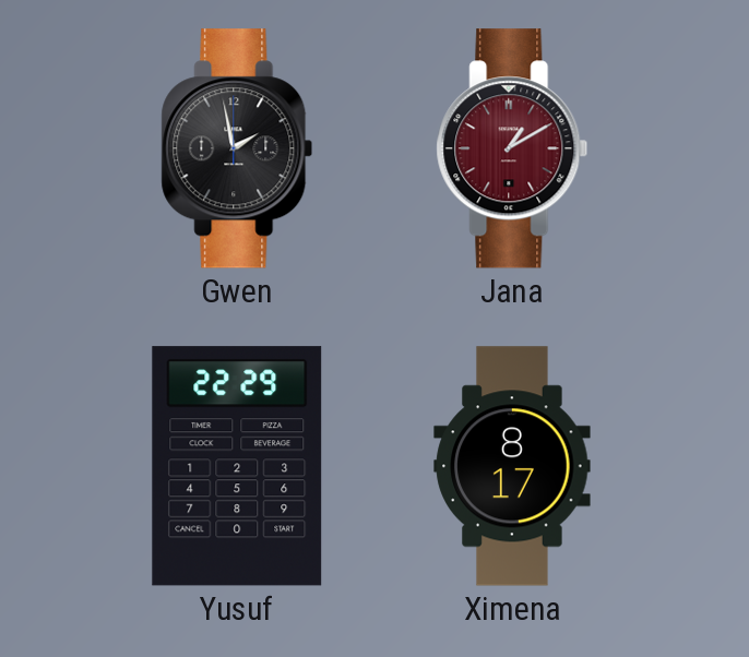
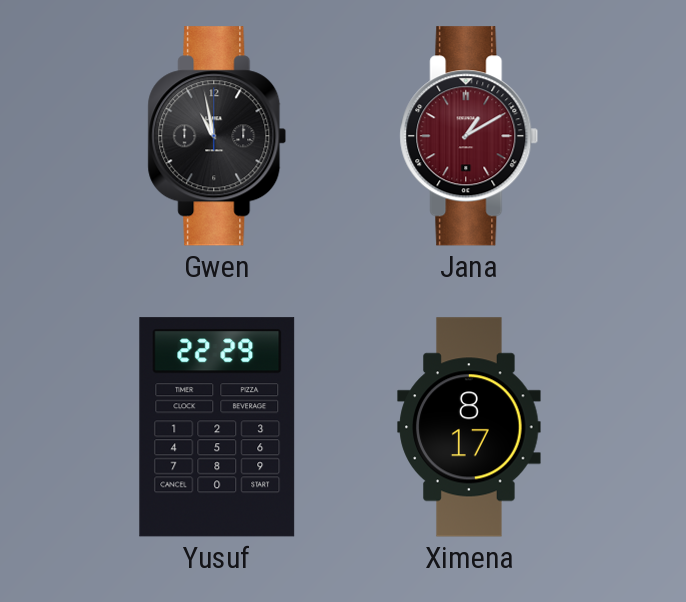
Gwen: 1:58 -> 10:58 (217, 136)
